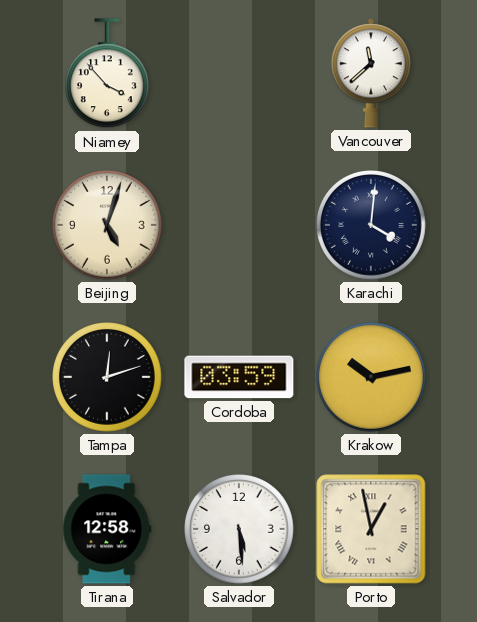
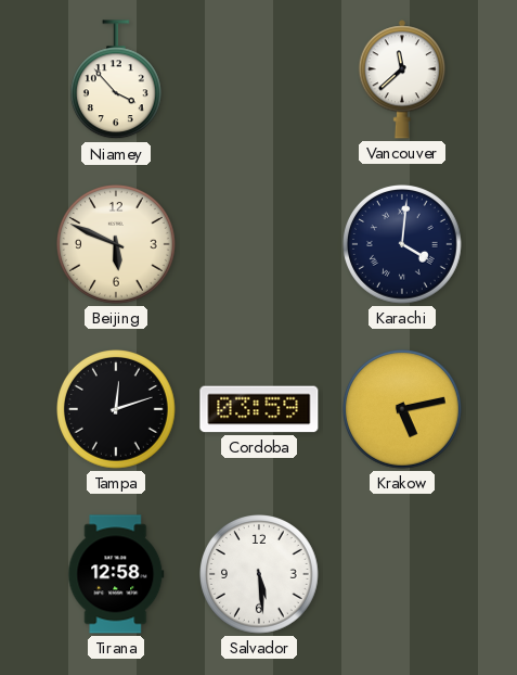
Beijing: 5:03 -> 5:49 (117, 245)
Krakow: 10:13 -> 5:13 (403, 410)
Porto: 12:58 -> none (371, 529)
